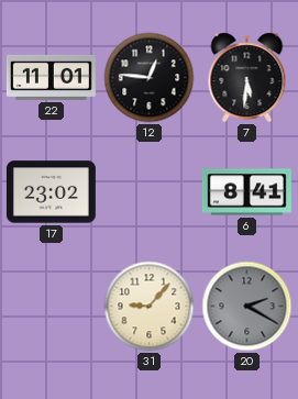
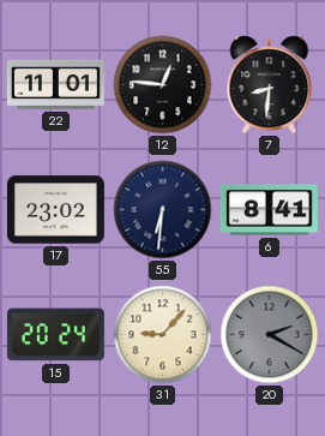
7: 5:31 -> 8:31 (270, 85)
55: none -> 6:31 (163, 210)
15: none -> 20:24 (55, 335)
